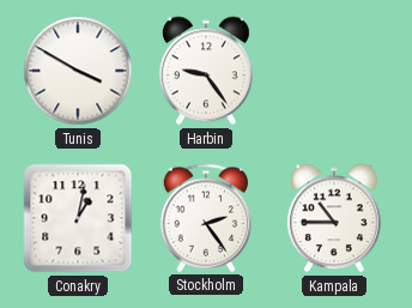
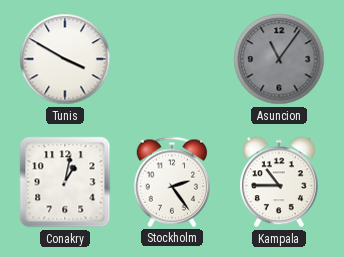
Harbin: 9:24 -> none (206, 71)
Asuncion: none -> 11:06 (279, 59)
